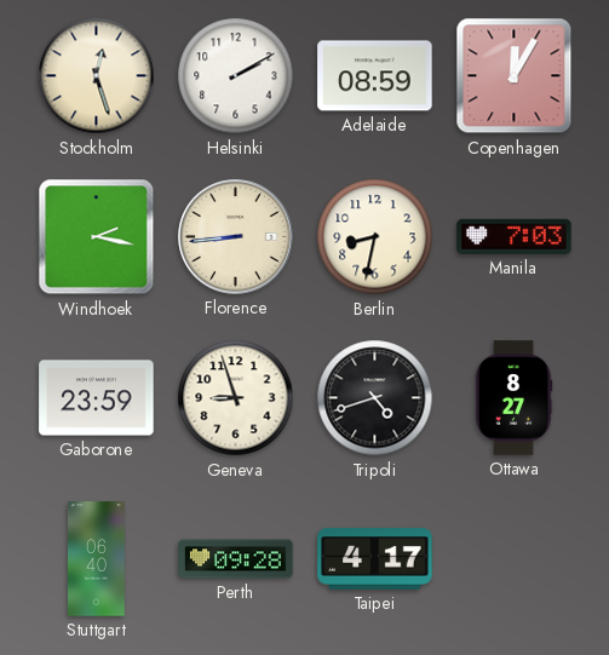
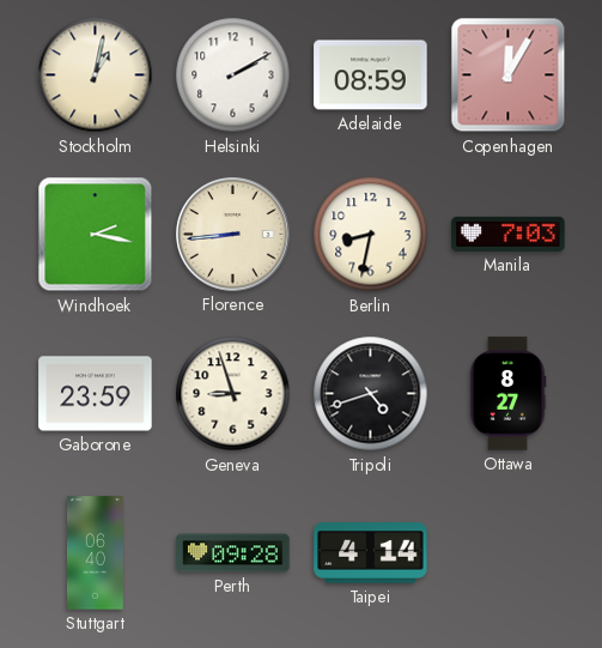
Stockholm: 12:27 -> 1:02 (96, 75)
Taipei: 4:17 -> 4:14 (371, 553)
